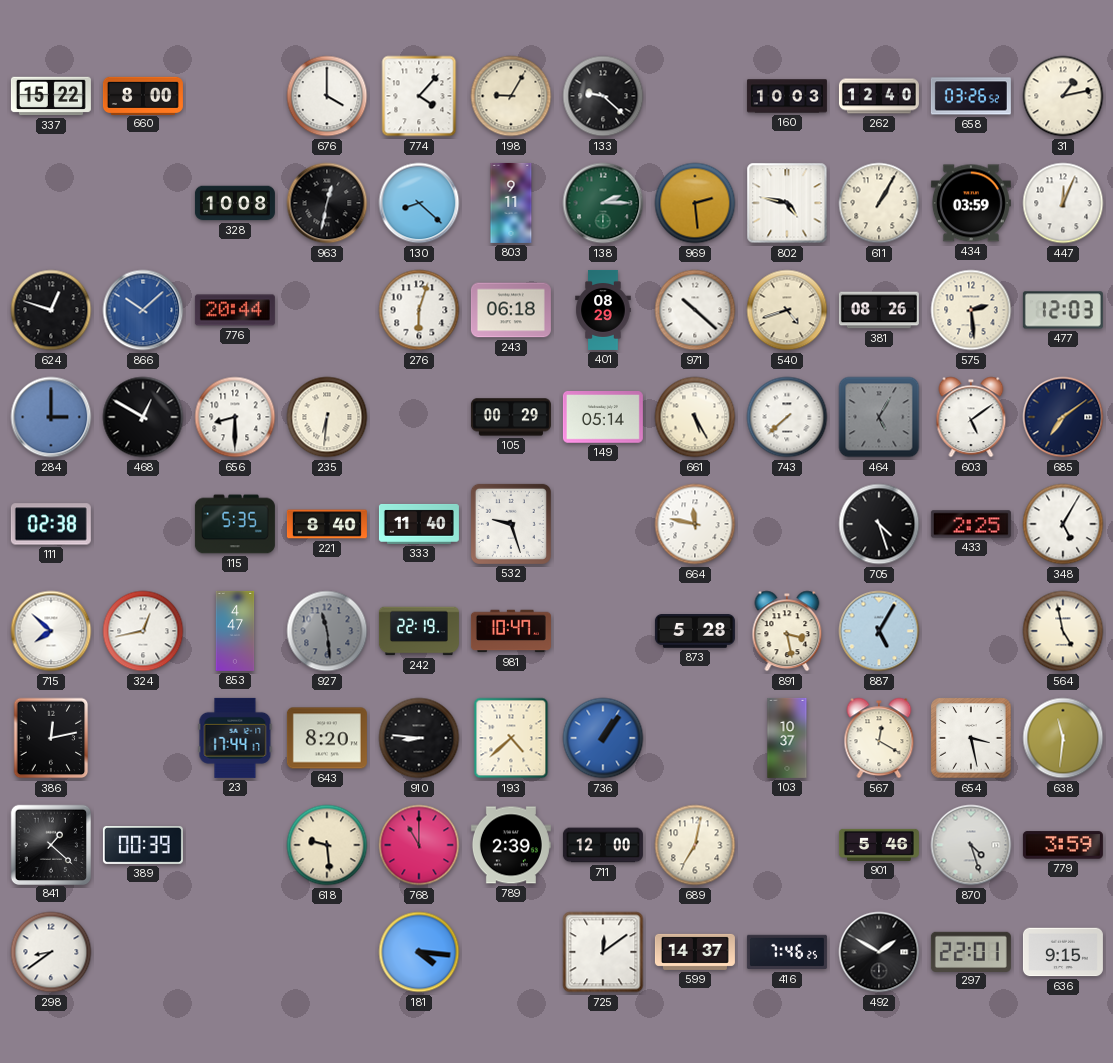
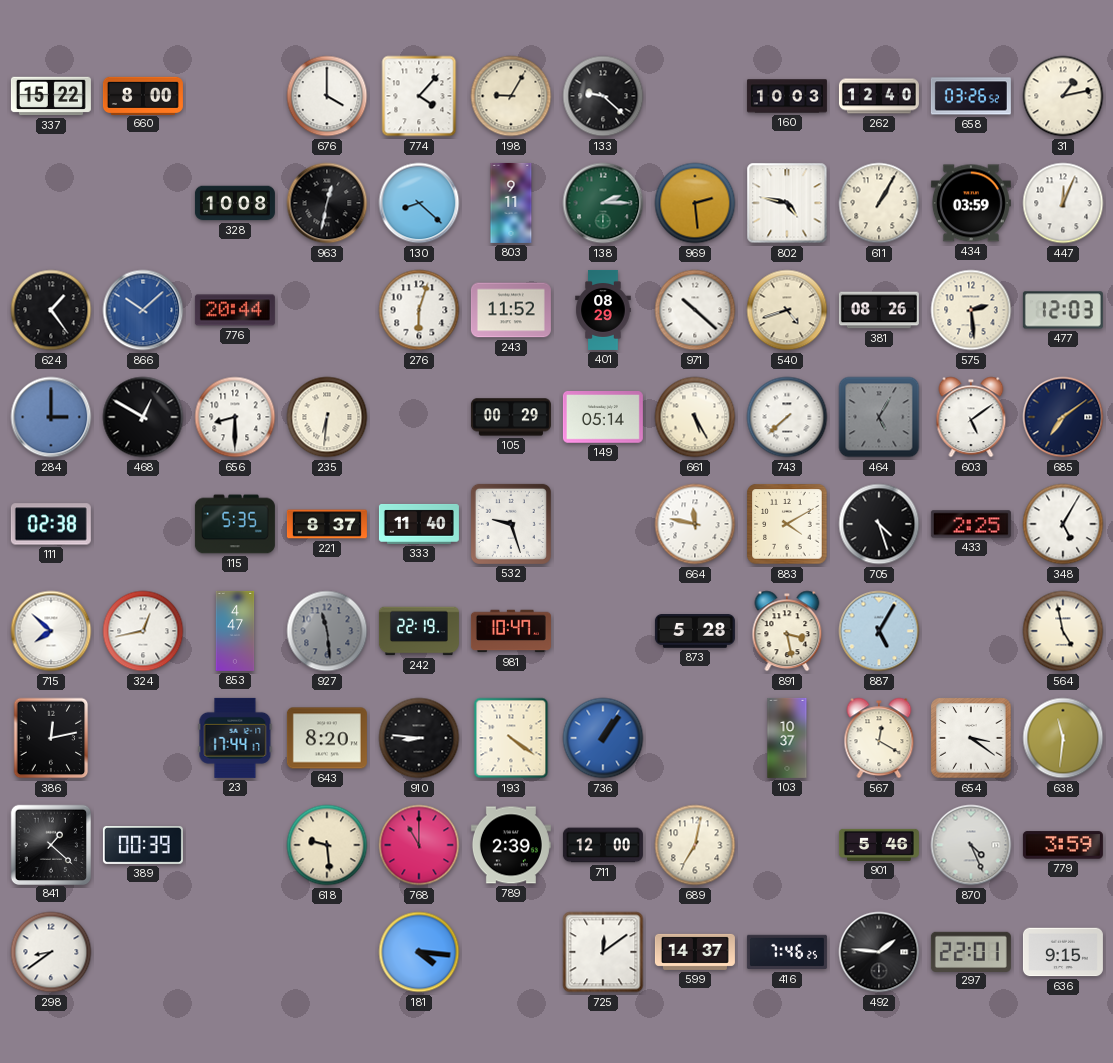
624: 12:48 -> 1:24 (51, 310)
243: 06:18 -> 11:52 (511, 310)
221: 8:40 -> 8:37 (327, 524)
883: none -> 4:10 (787, 524)
193: 4:38 -> 4:21 (511, 738)
654: 3:28 -> 3:21 (971, 738)
870: 4:27 -> 4:26 (971, 845)
492: 1:50 -> 1:46 (879, 952)
